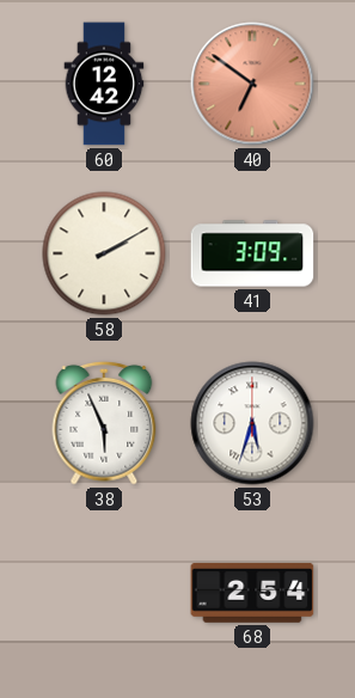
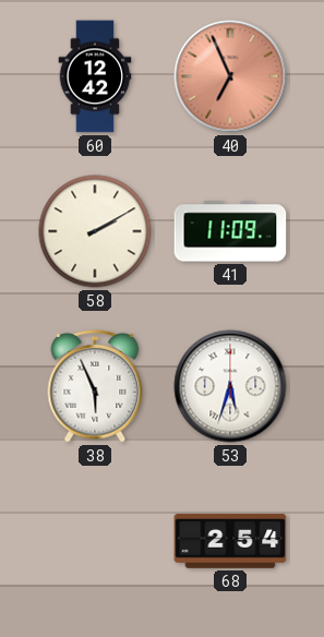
40: 6:51 -> 6:56 (230, 76)
41: 3:09 -> 11:09 (230, 231)
